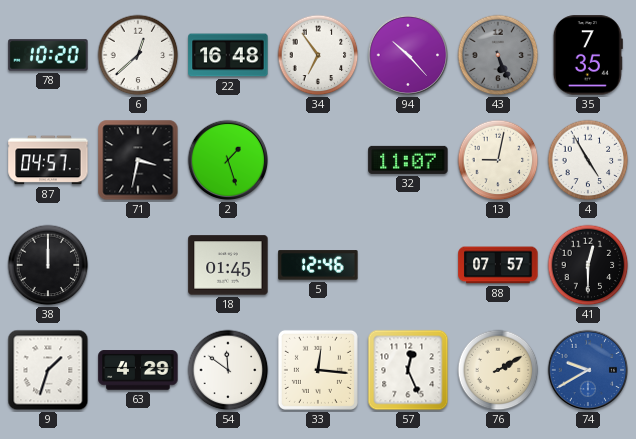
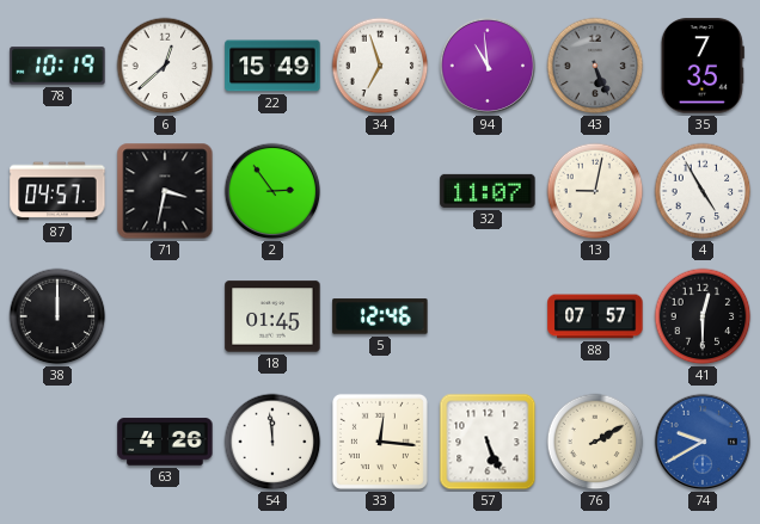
78: 10:20 -> 10:19 (57, 66)
22: 16:48 -> 15:49 (272, 66)
34: 6:54 -> 6:57 (380, 66)
94: 10:23 -> 10:59 (488, 66)
2: 1:27 -> 2:54 (272, 191)
9: 1:33 -> none (48, 370)
63: 4:29 -> 4:26 (165, 442)
54: 11:51 -> 11:59 (272, 442)
57: 12:26 -> 5:26 (488, 442)
